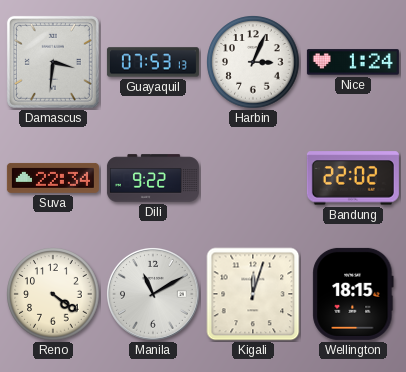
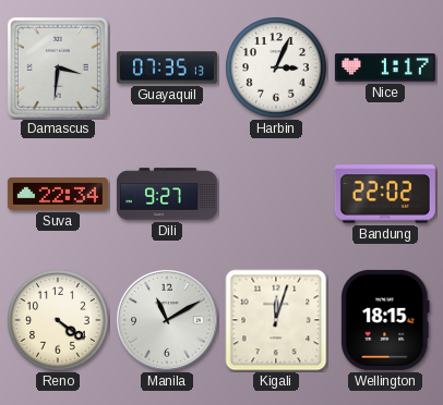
Guayaquil: 07:53 -> 07:35 (167, 67)
Nice: 1:24 -> 1:17 (385, 67)
Dili: 9:22 -> 9:27 (167, 194)
